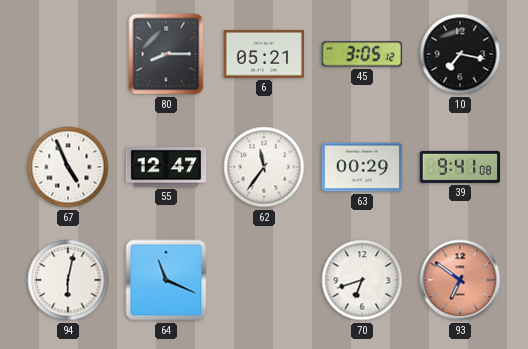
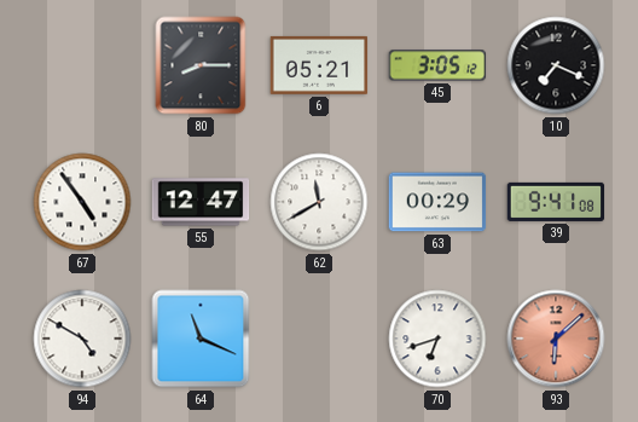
10: 7:17 -> 7:19 (556, 65)
67: 4:56 -> 4:54 (82, 202)
62: 11:36 -> 11:40 (319, 202)
94: 6:02 -> 4:50 (82, 339)
93: 6:51 -> 6:08 (556, 339)
